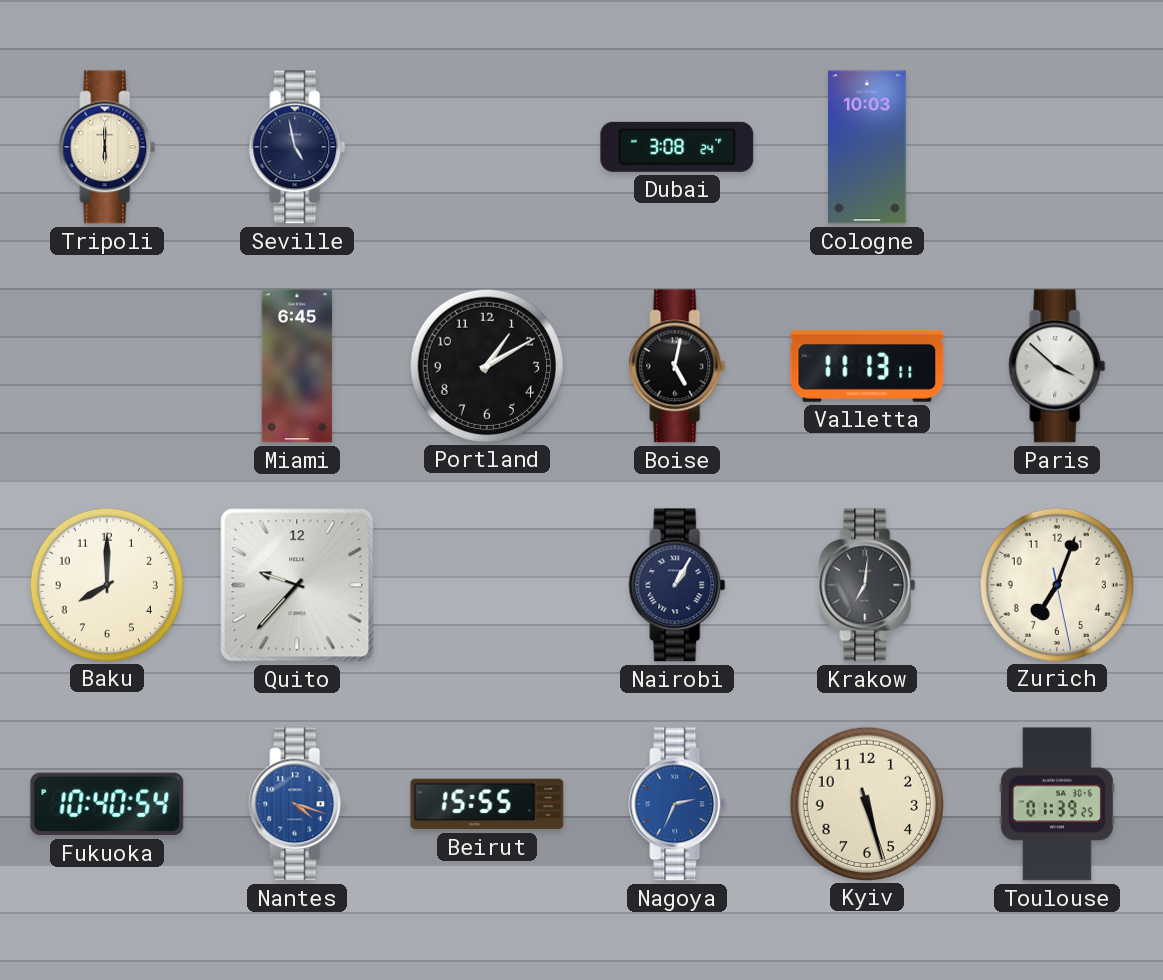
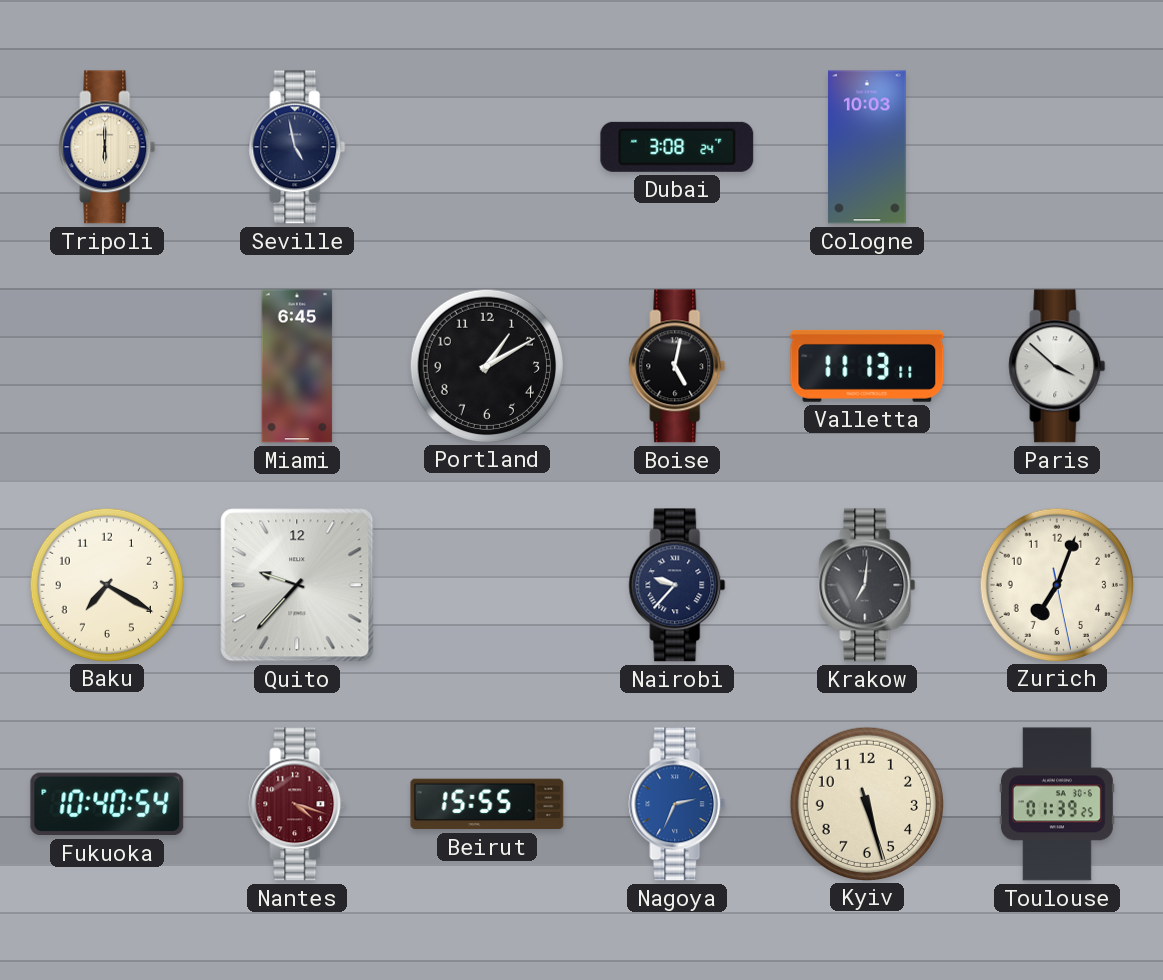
Baku: 8:00 -> 7:20 (106, 584)
Nairobi: 1:05 -> 9:37 (677, 585)
Nantes dial: blue -> burgundy (297, 804)
